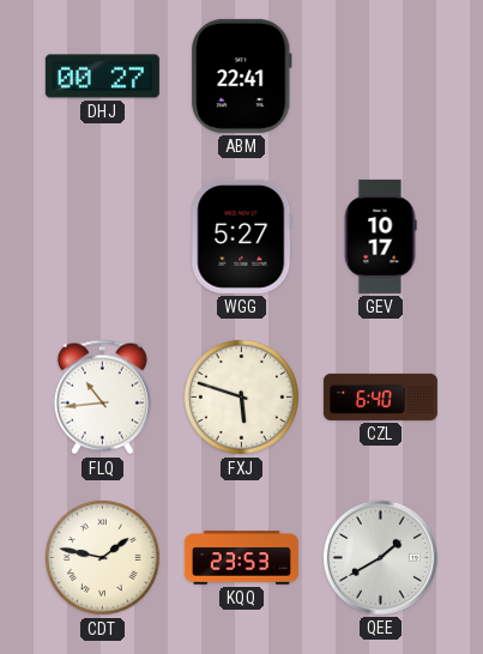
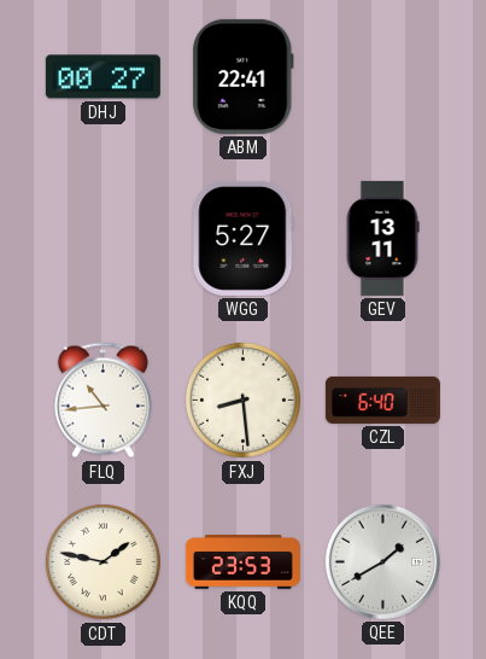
GEV: 10:17 -> 13:11 (382, 238)
FXJ: 5:48 -> 8:29 (242, 400)
